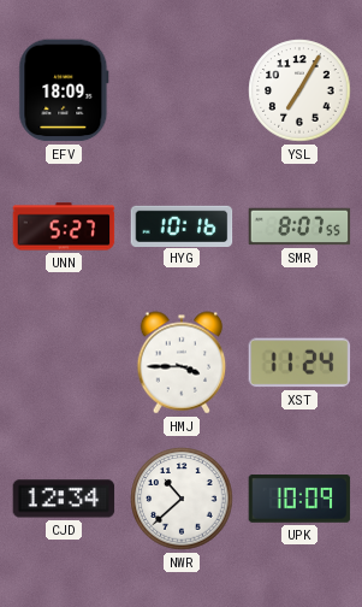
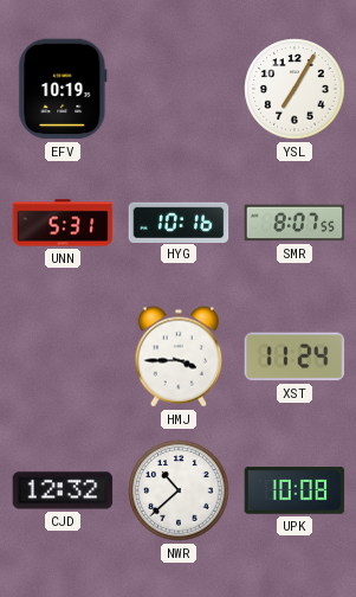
EFV: 18:09 -> 10:19 (63, 89)
UNN: 5:27 -> 5:31 (63, 223)
CJD: 12:34 -> 12:32 (63, 490)
UPK: 10:09 -> 10:08 (294, 492)
